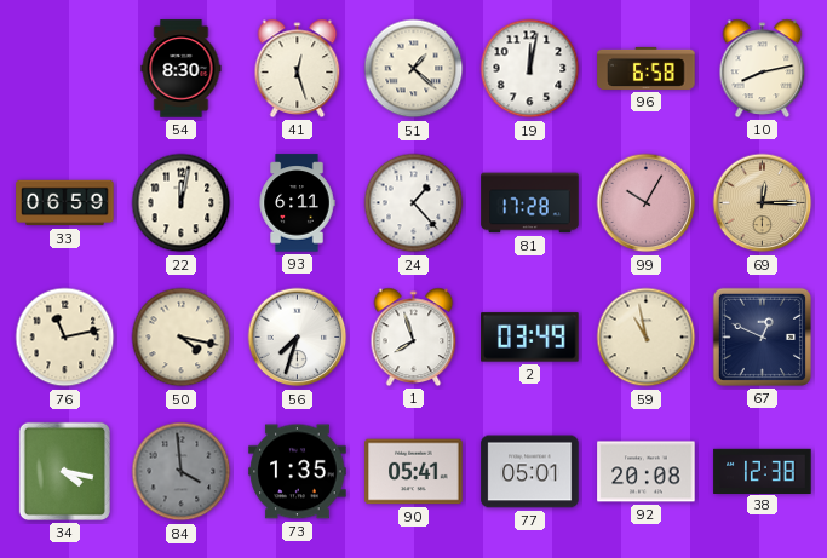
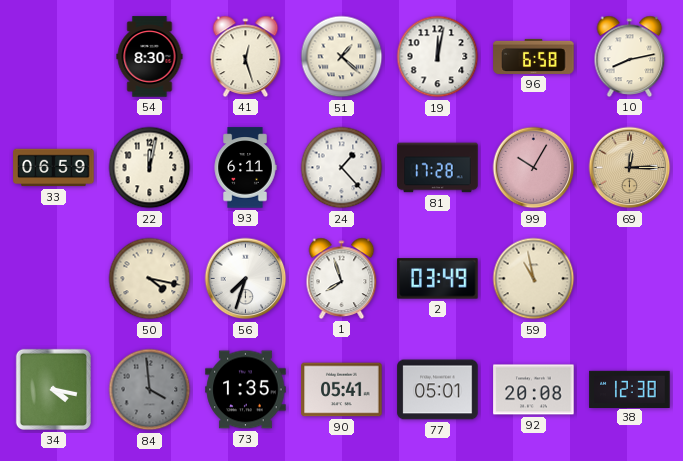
76: 11:13 -> none (65, 338)
67: 12:49 -> none (762, 336)
